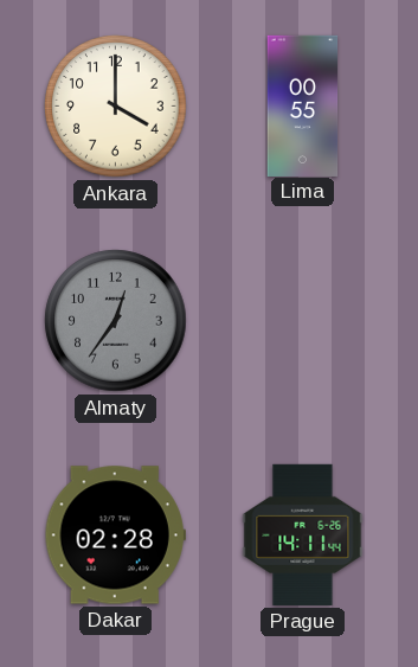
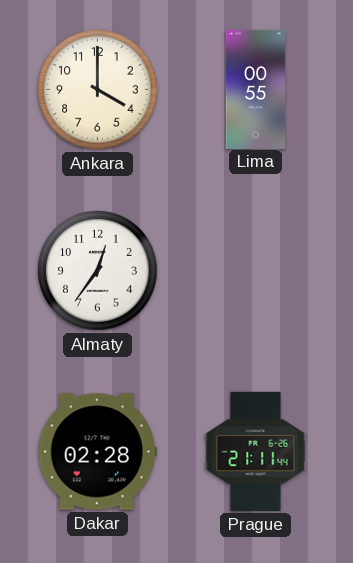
Almaty dial: grey -> white (98, 271)
Prague: 14:11 -> 21:11 (256, 451)
